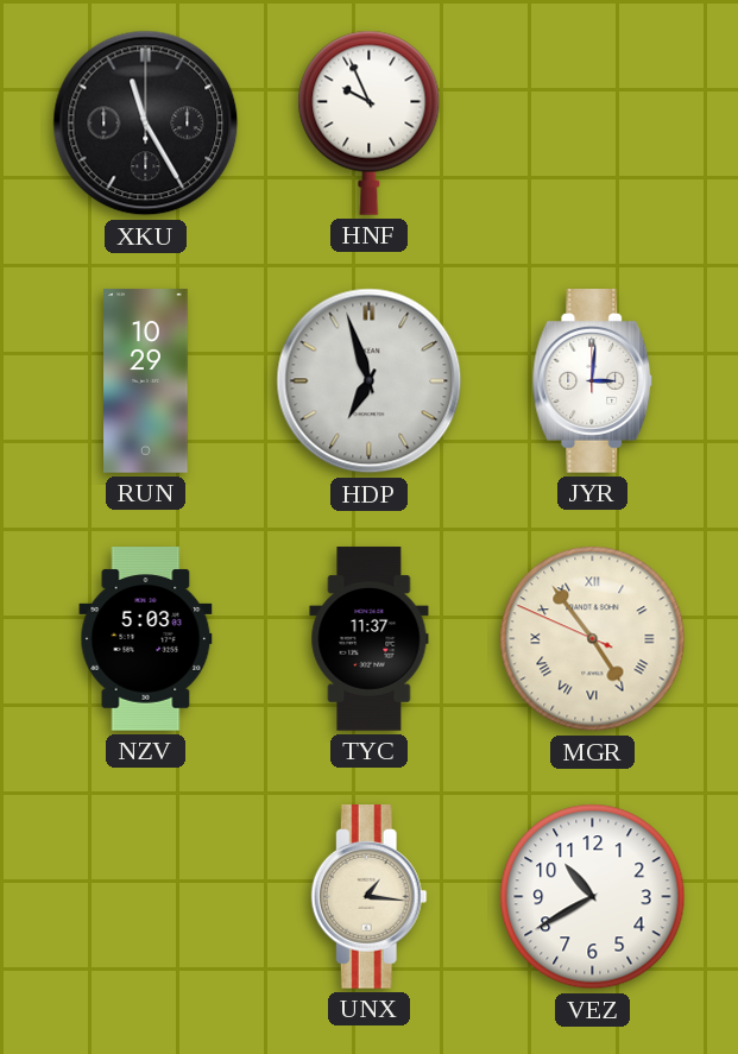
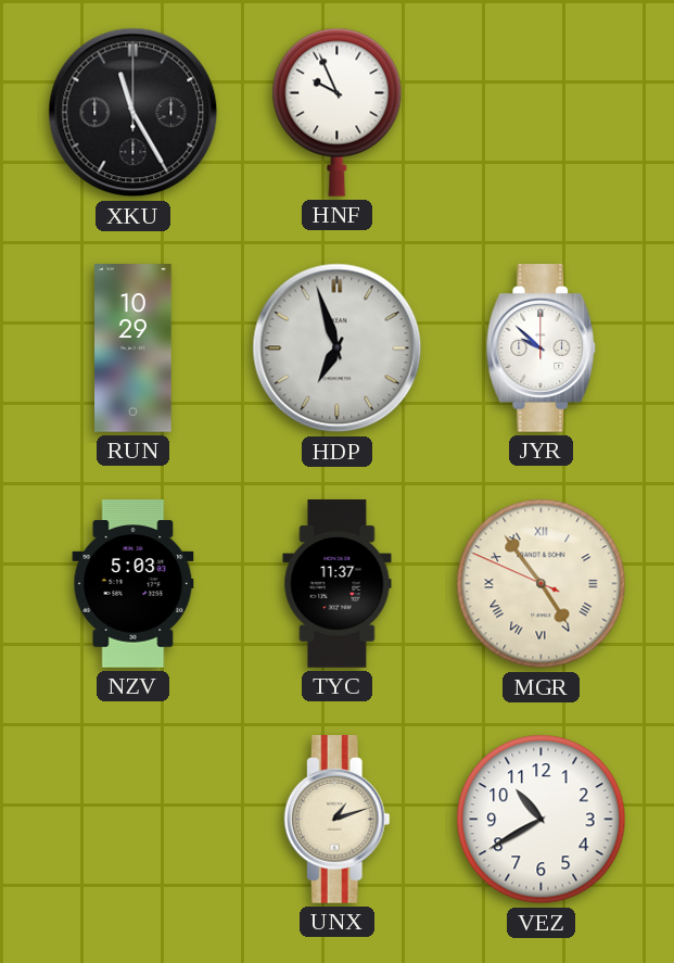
JYR: 3:01 -> 9:52 (542, 349)
UNX: 1:16 -> 1:12 (336, 820)
